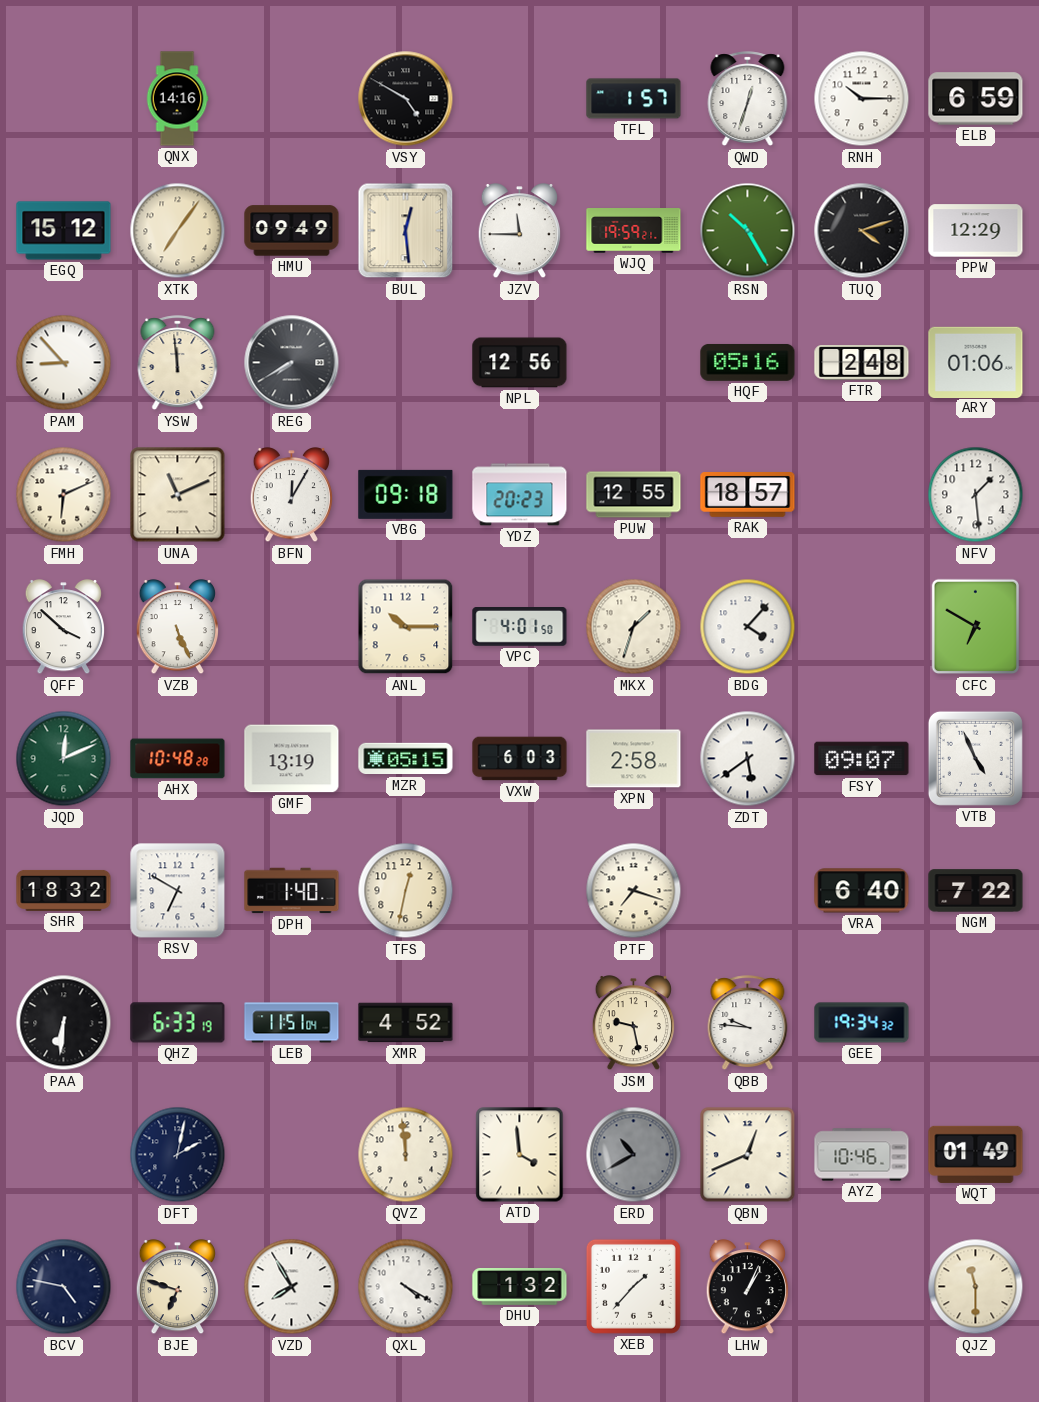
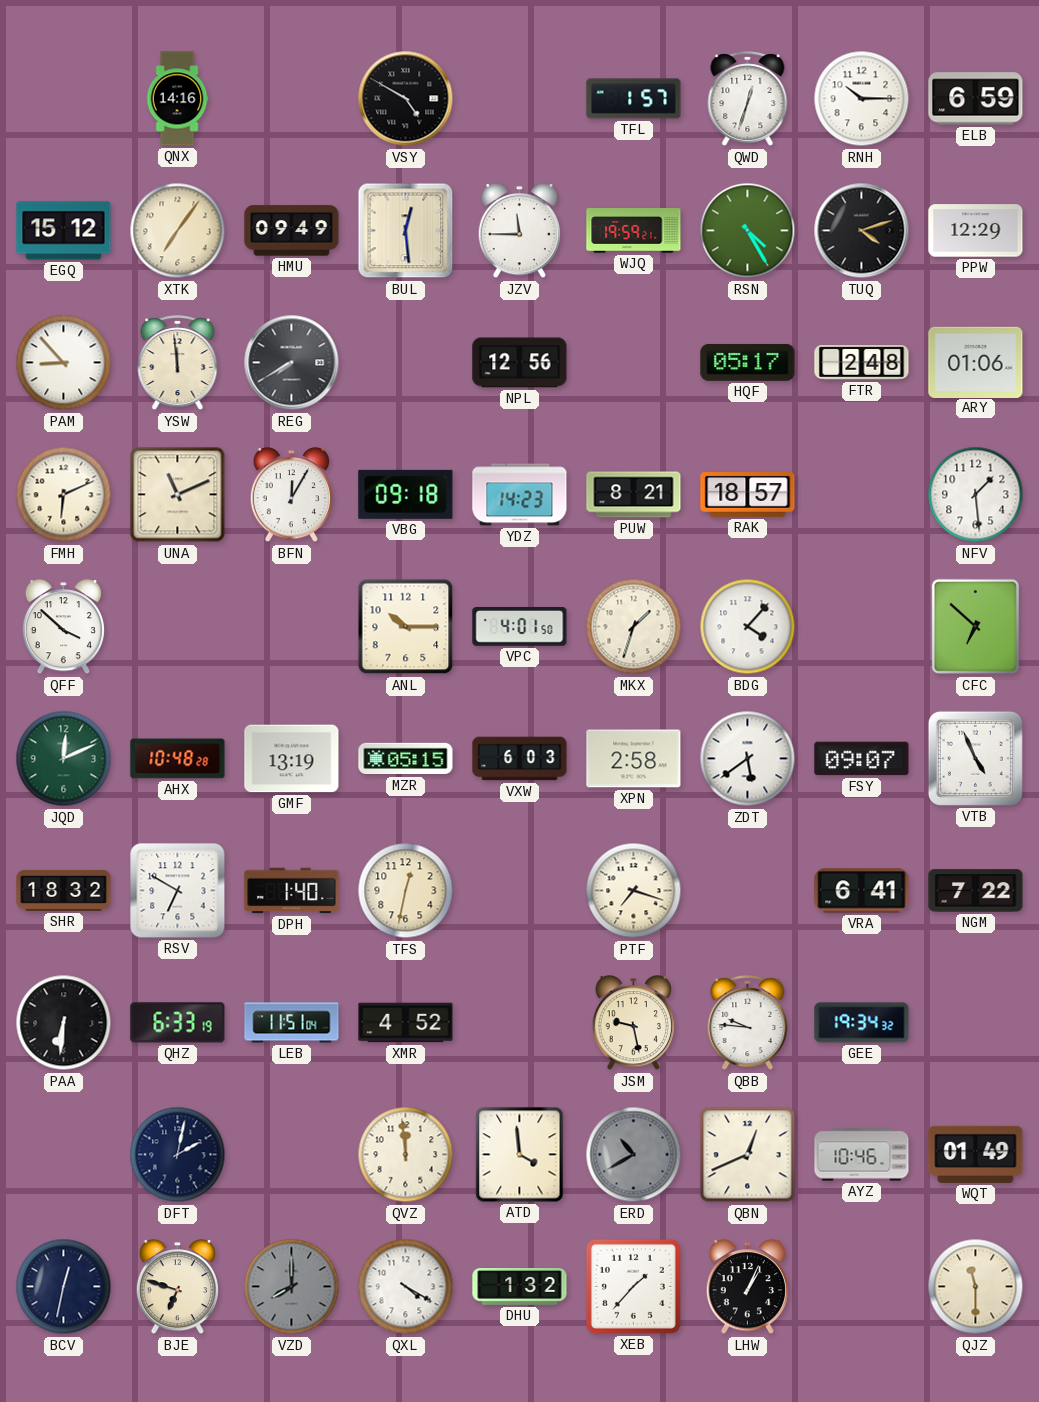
RSN: 10:25 -> 4:25 (748, 231)
HQF: 05:16 -> 05:17 (748, 362)
YDZ: 20:23 -> 14:23 (520, 495)
PUW: 12:55 -> 8:21 (634, 495)
VZB: 5:26 -> none (177, 627)
CFC: 6:50 -> 6:52 (976, 627)
VRA: 6:40 -> 6:41 (862, 891)
BCV: 4:47 -> 12:32 (64, 1287)
VZD: 7:55 -> 8:00 (292, 1287)
VZD dial: white -> grey (292, 1287)
